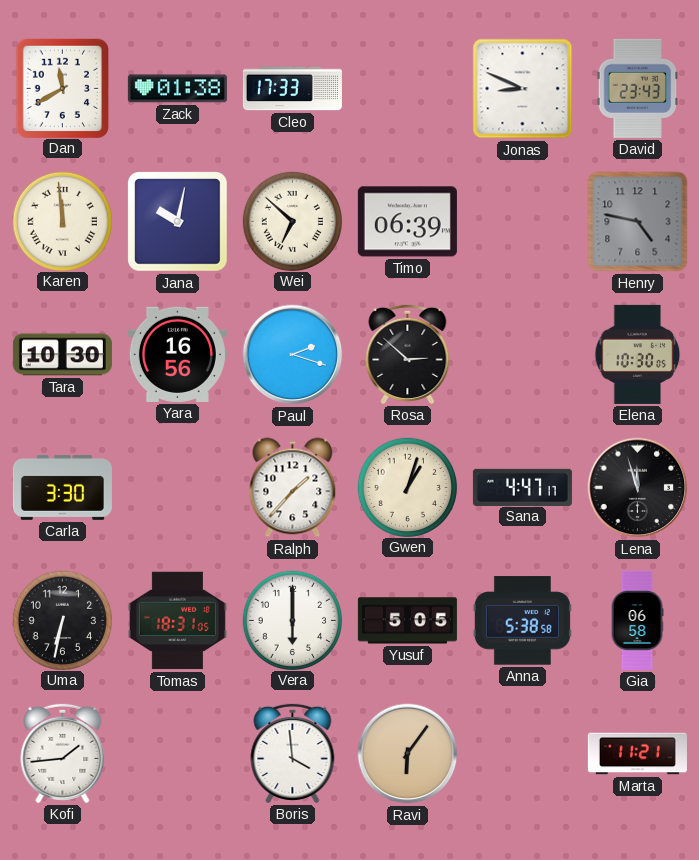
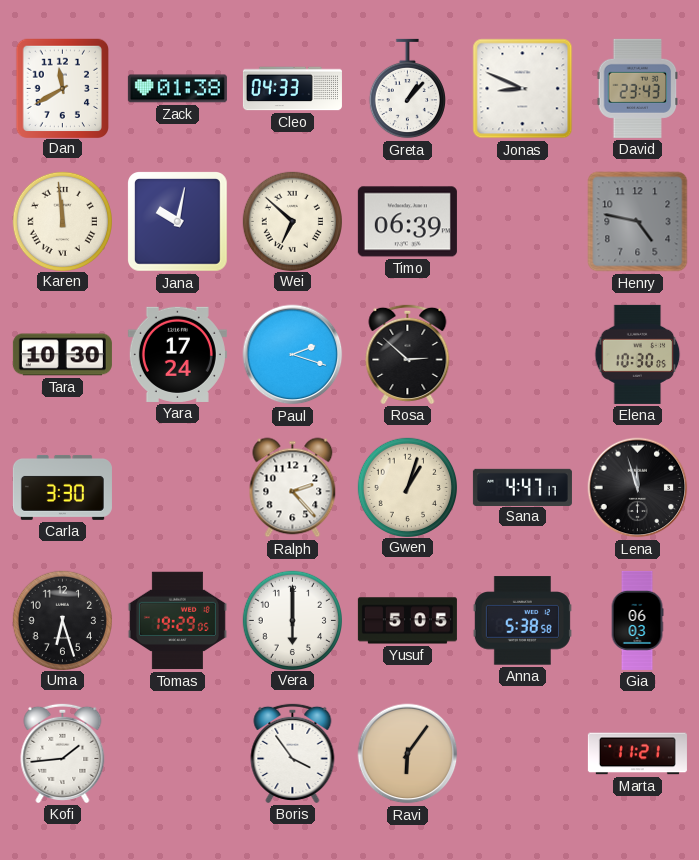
Cleo: 17:33 -> 04:33 (292, 89)
Greta: none -> 1:07 (407, 89)
Yara: 16:56 -> 17:24 (177, 354)
Ralph: 1:37 -> 2:23 (293, 488)
Uma: 6:32 -> 6:27 (62, 620)
Tomas: 18:31 -> 19:29 (177, 621)
Gia: 06:58 -> 06:03 (637, 620)
Boris: 3:59 -> 3:54 (293, 753)
